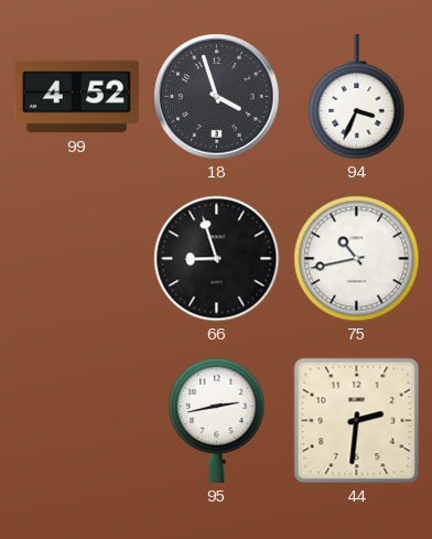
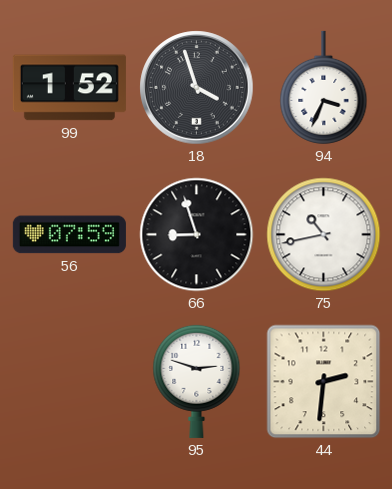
99: 4:52 -> 1:52 (69, 88)
56: none -> 07:59 (69, 235)
95: 2:43 -> 2:48 (197, 381)
